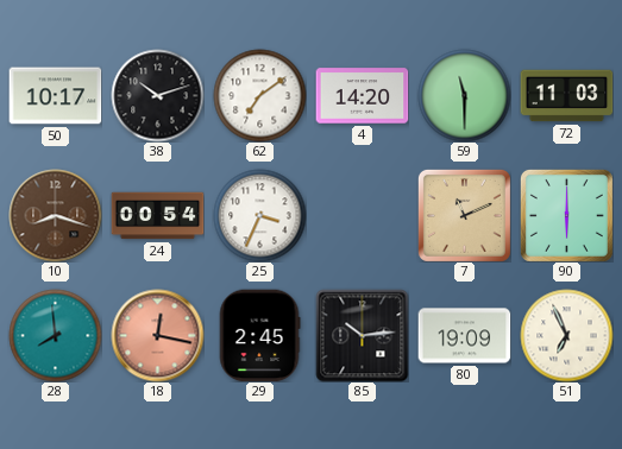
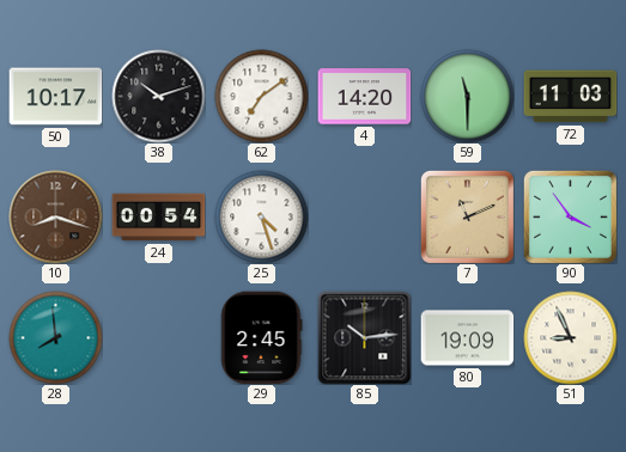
25: 3:34 -> 4:27 (261, 216)
90: 6:00 -> 3:54 (570, 216)
18: 12:17 -> none (157, 335)
51: 6:56 -> 8:56 (570, 337)
